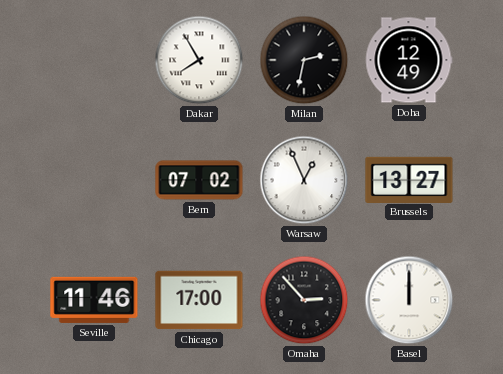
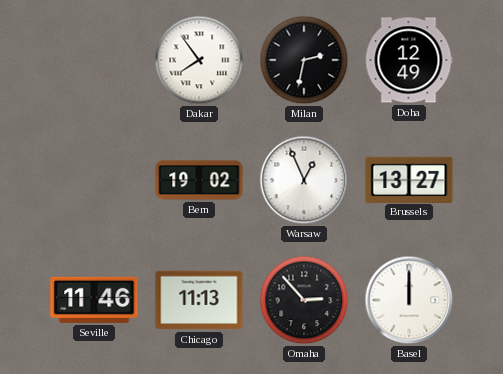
Dakar: 7:55 -> 7:54 (199, 60)
Bern: 07:02 -> 19:02 (199, 180)
Chicago: 17:00 -> 11:13 (199, 300)
